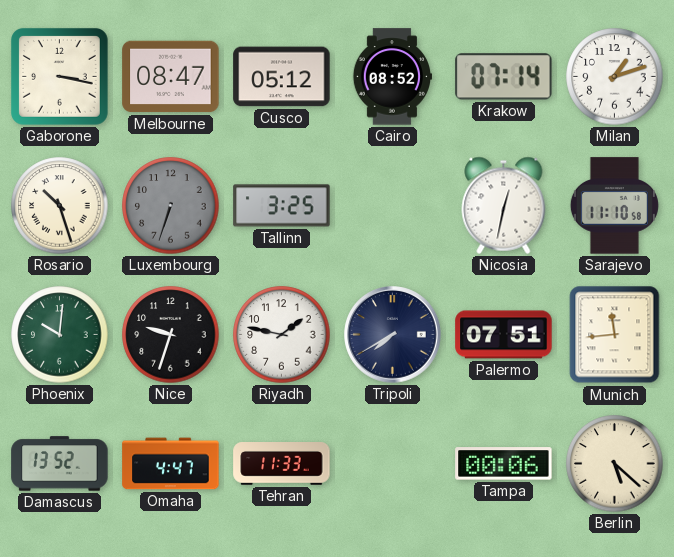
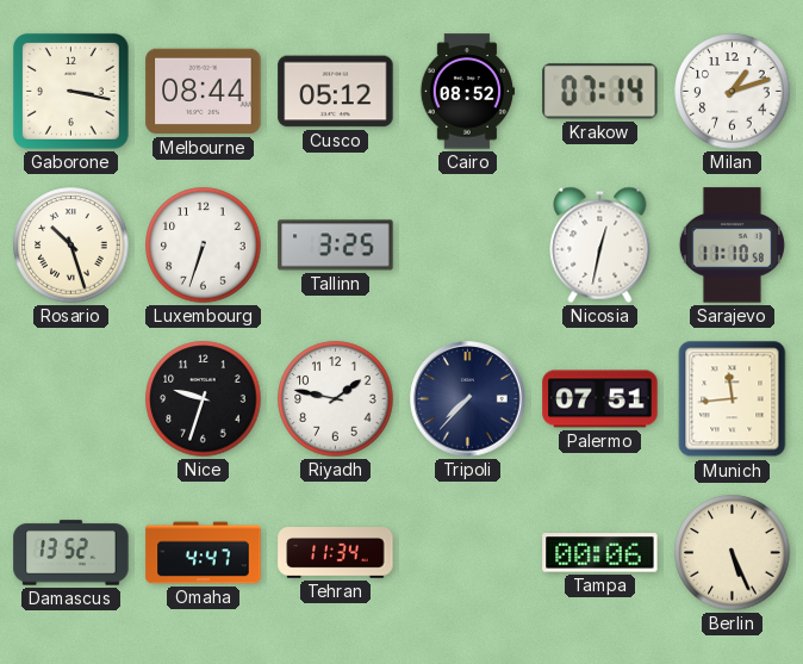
Melbourne: 08:47 -> 08:44 (204, 92)
Luxembourg dial: grey -> white (204, 246)
Phoenix: 10:01 -> none (60, 335)
Tripoli: 7:40 -> 7:37 (468, 399)
Tehran: 11:33 -> 11:34 (336, 553)
Berlin: 5:22 -> 5:26 (733, 553)
